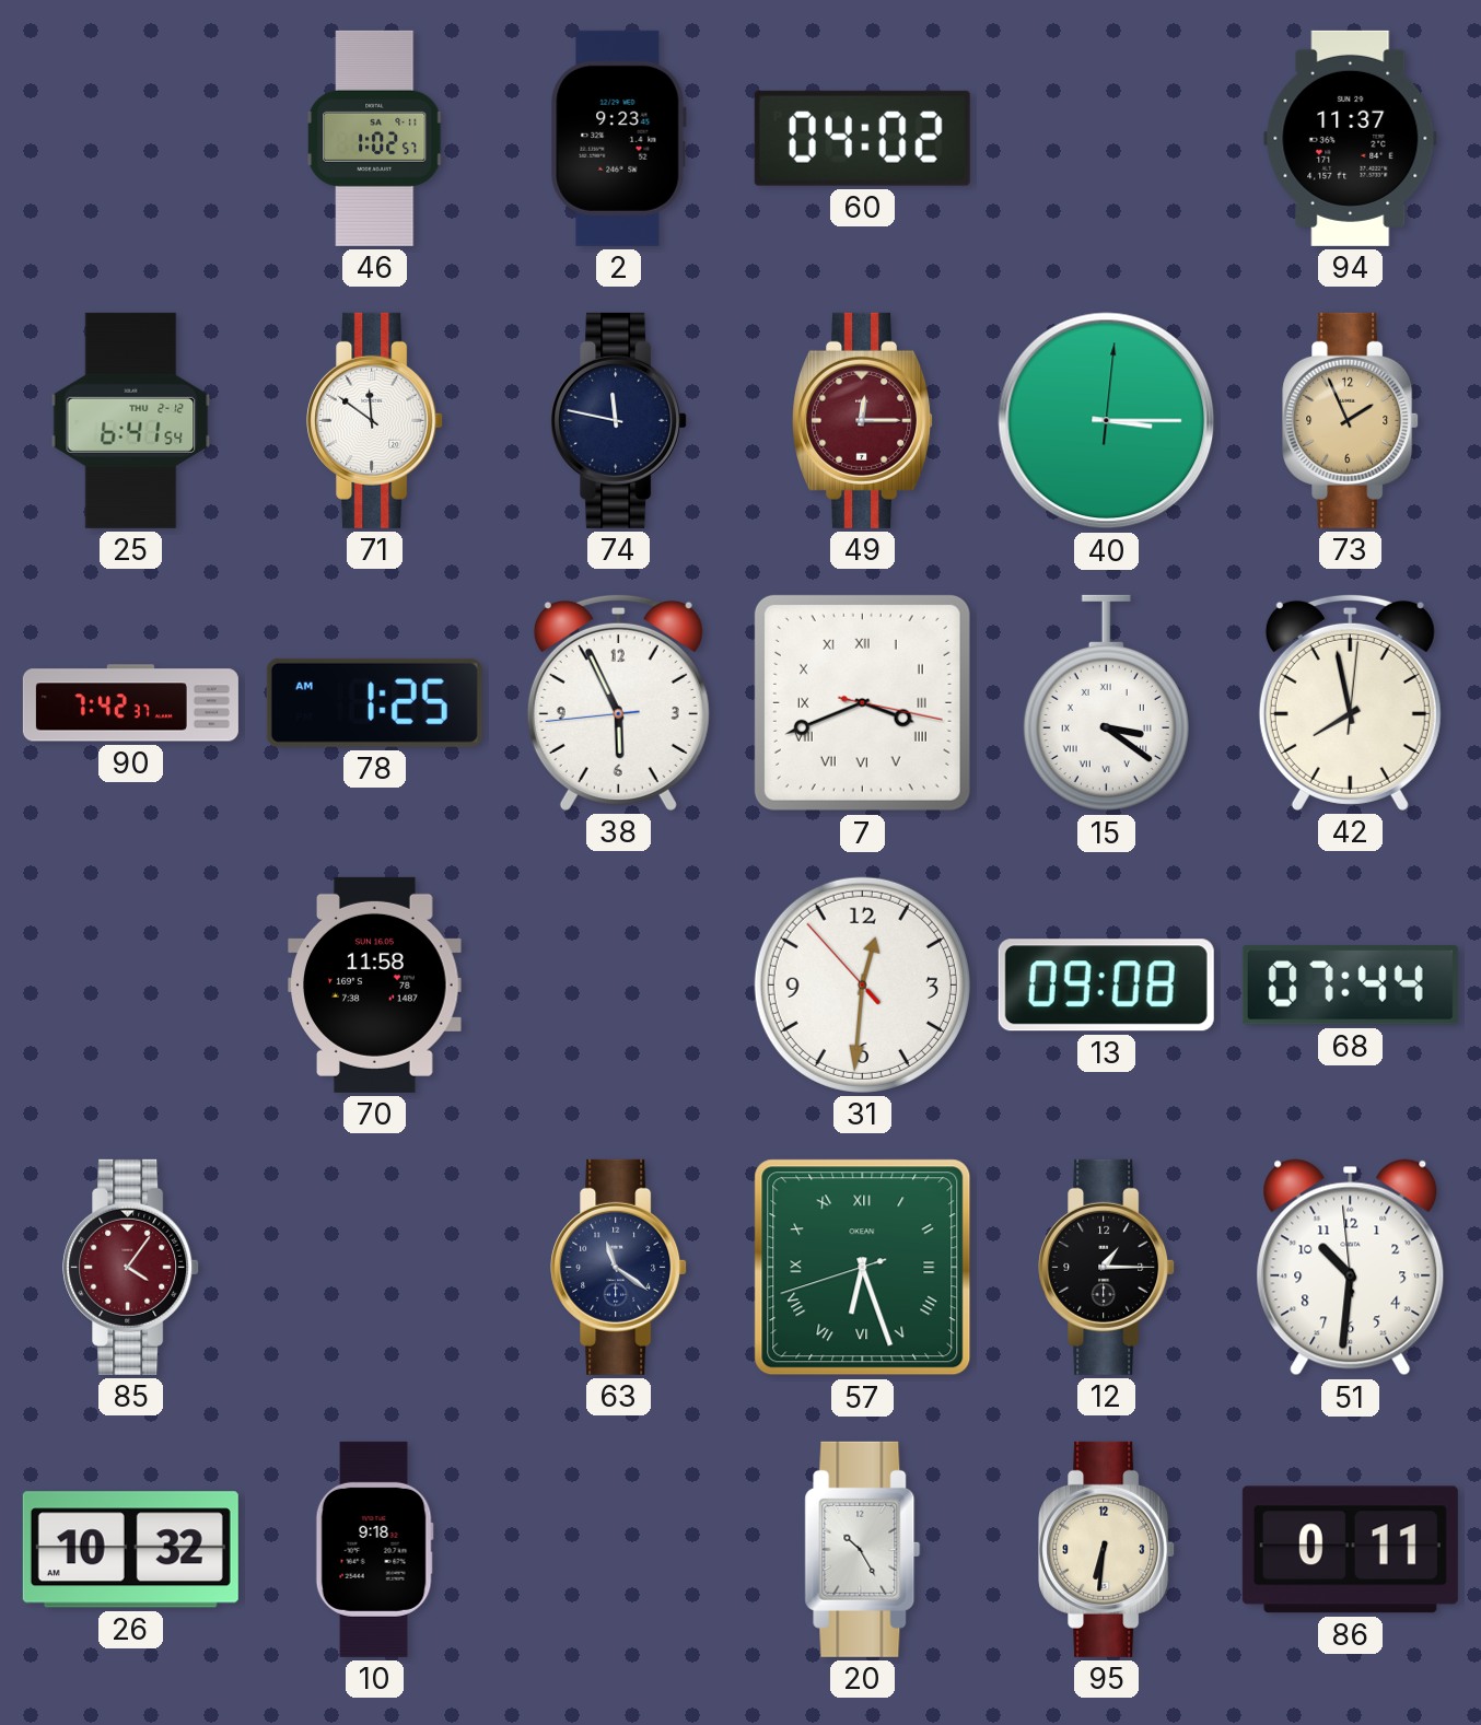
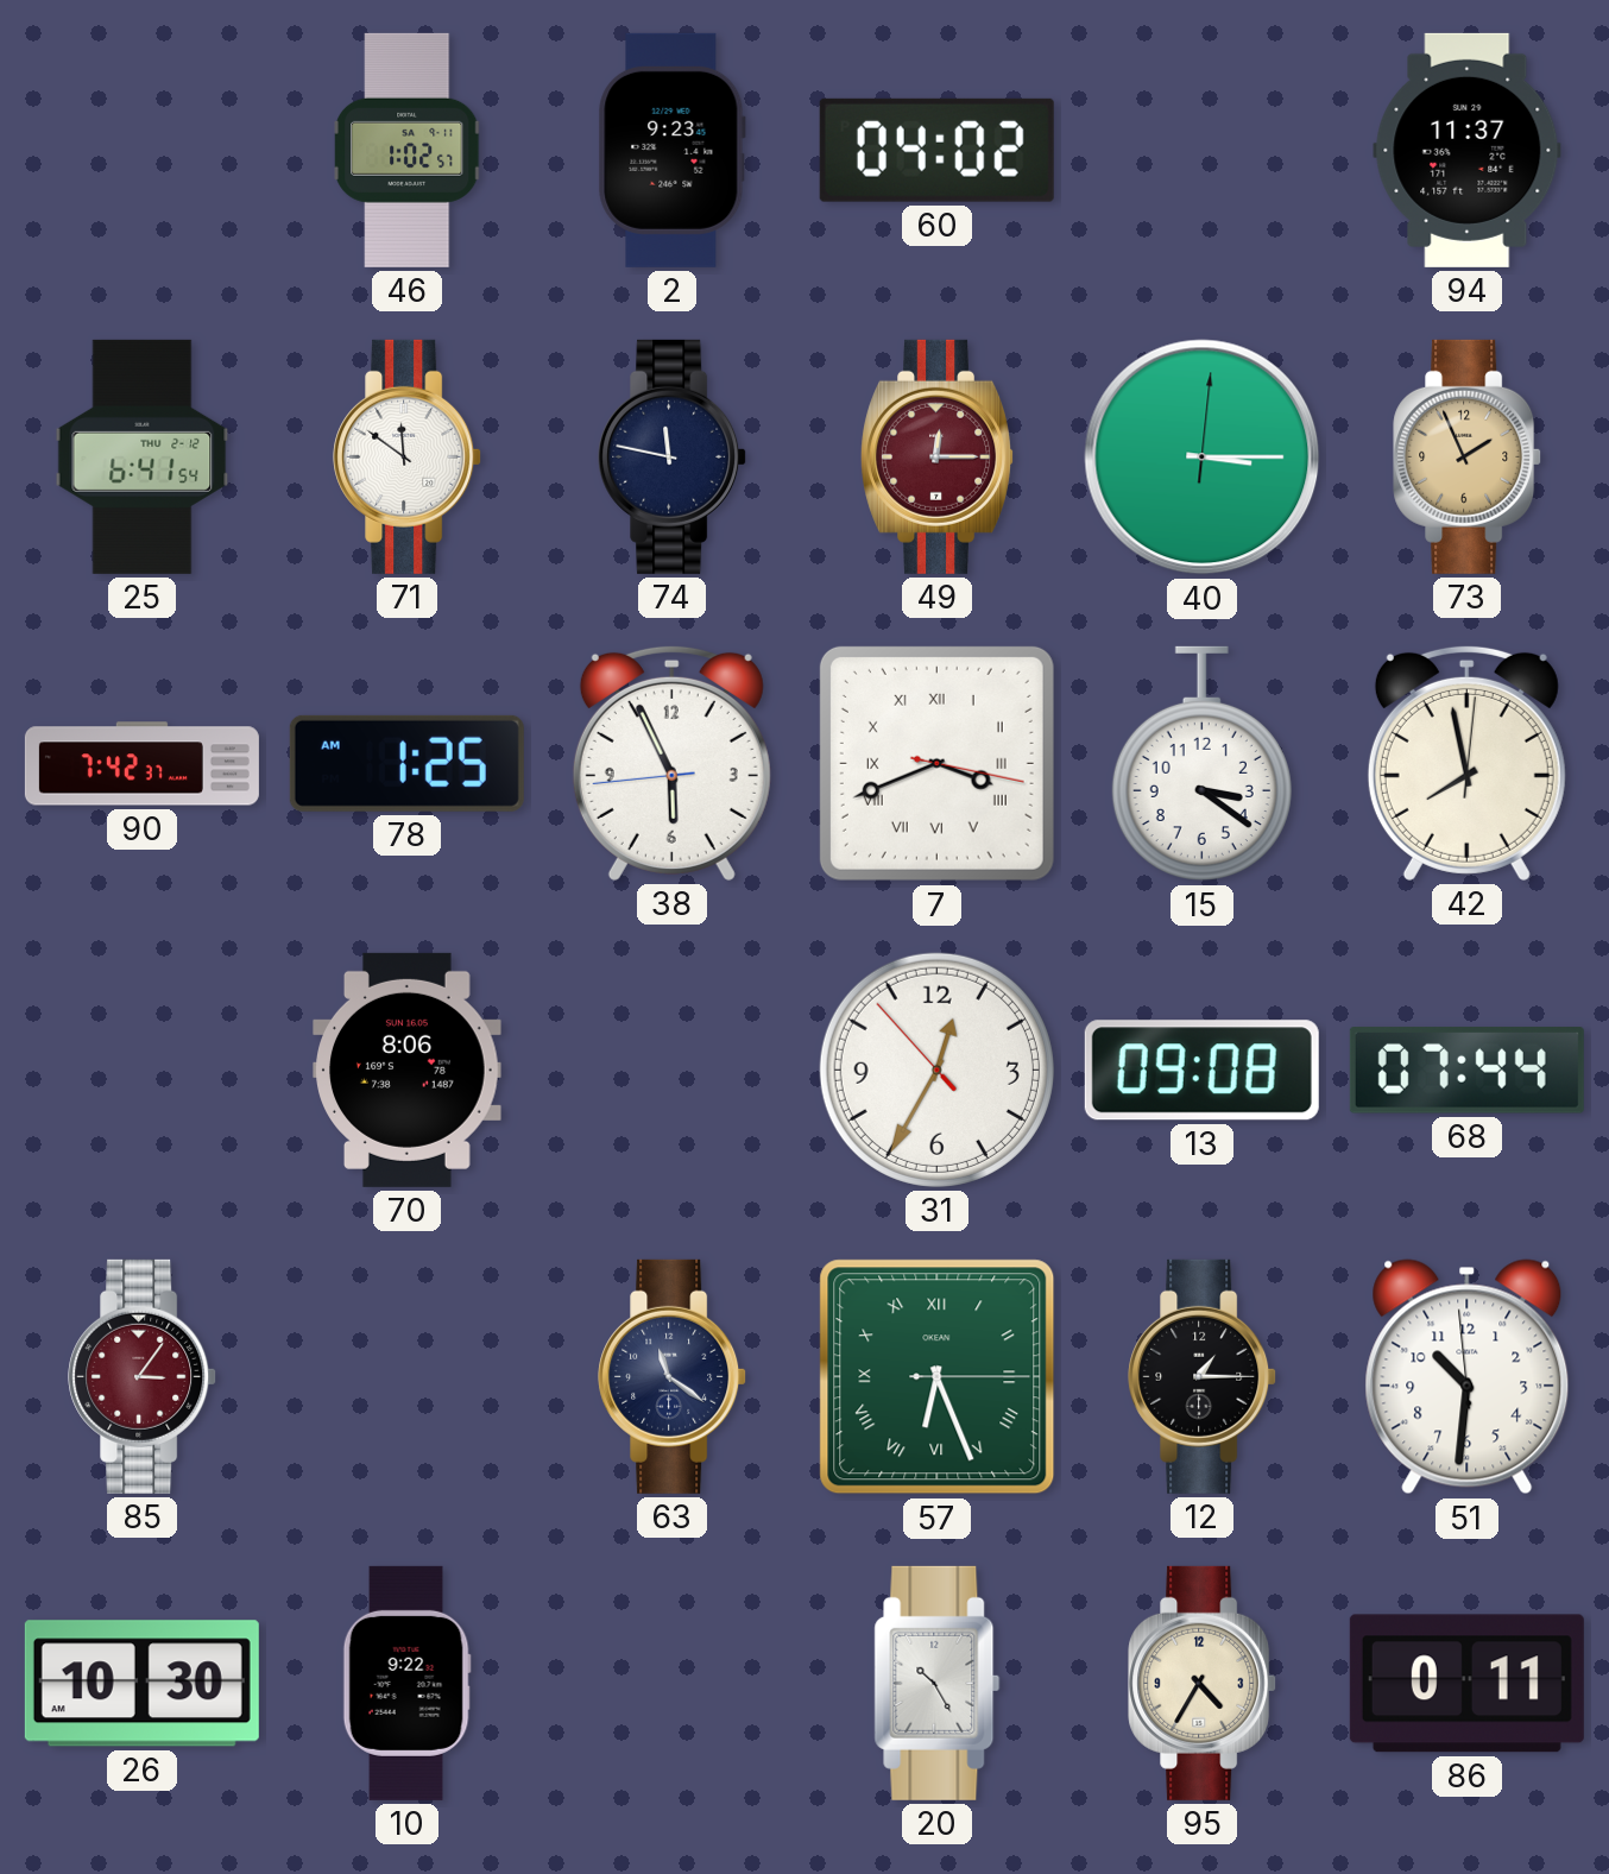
15 numerals: Roman -> Arabic (1201, 764)
70: 11:58 -> 8:06 (408, 1069)
31: 12:30 -> 12:34 (936, 1069)
85: 4:06 -> 3:06 (143, 1376)
57: 6:26:42 -> 6:26:15 (938, 1377)
26: 10:32 -> 10:30 (141, 1684)
10: 9:18 -> 9:22 (406, 1683)
95: 6:31 -> 4:35 (1203, 1683)
